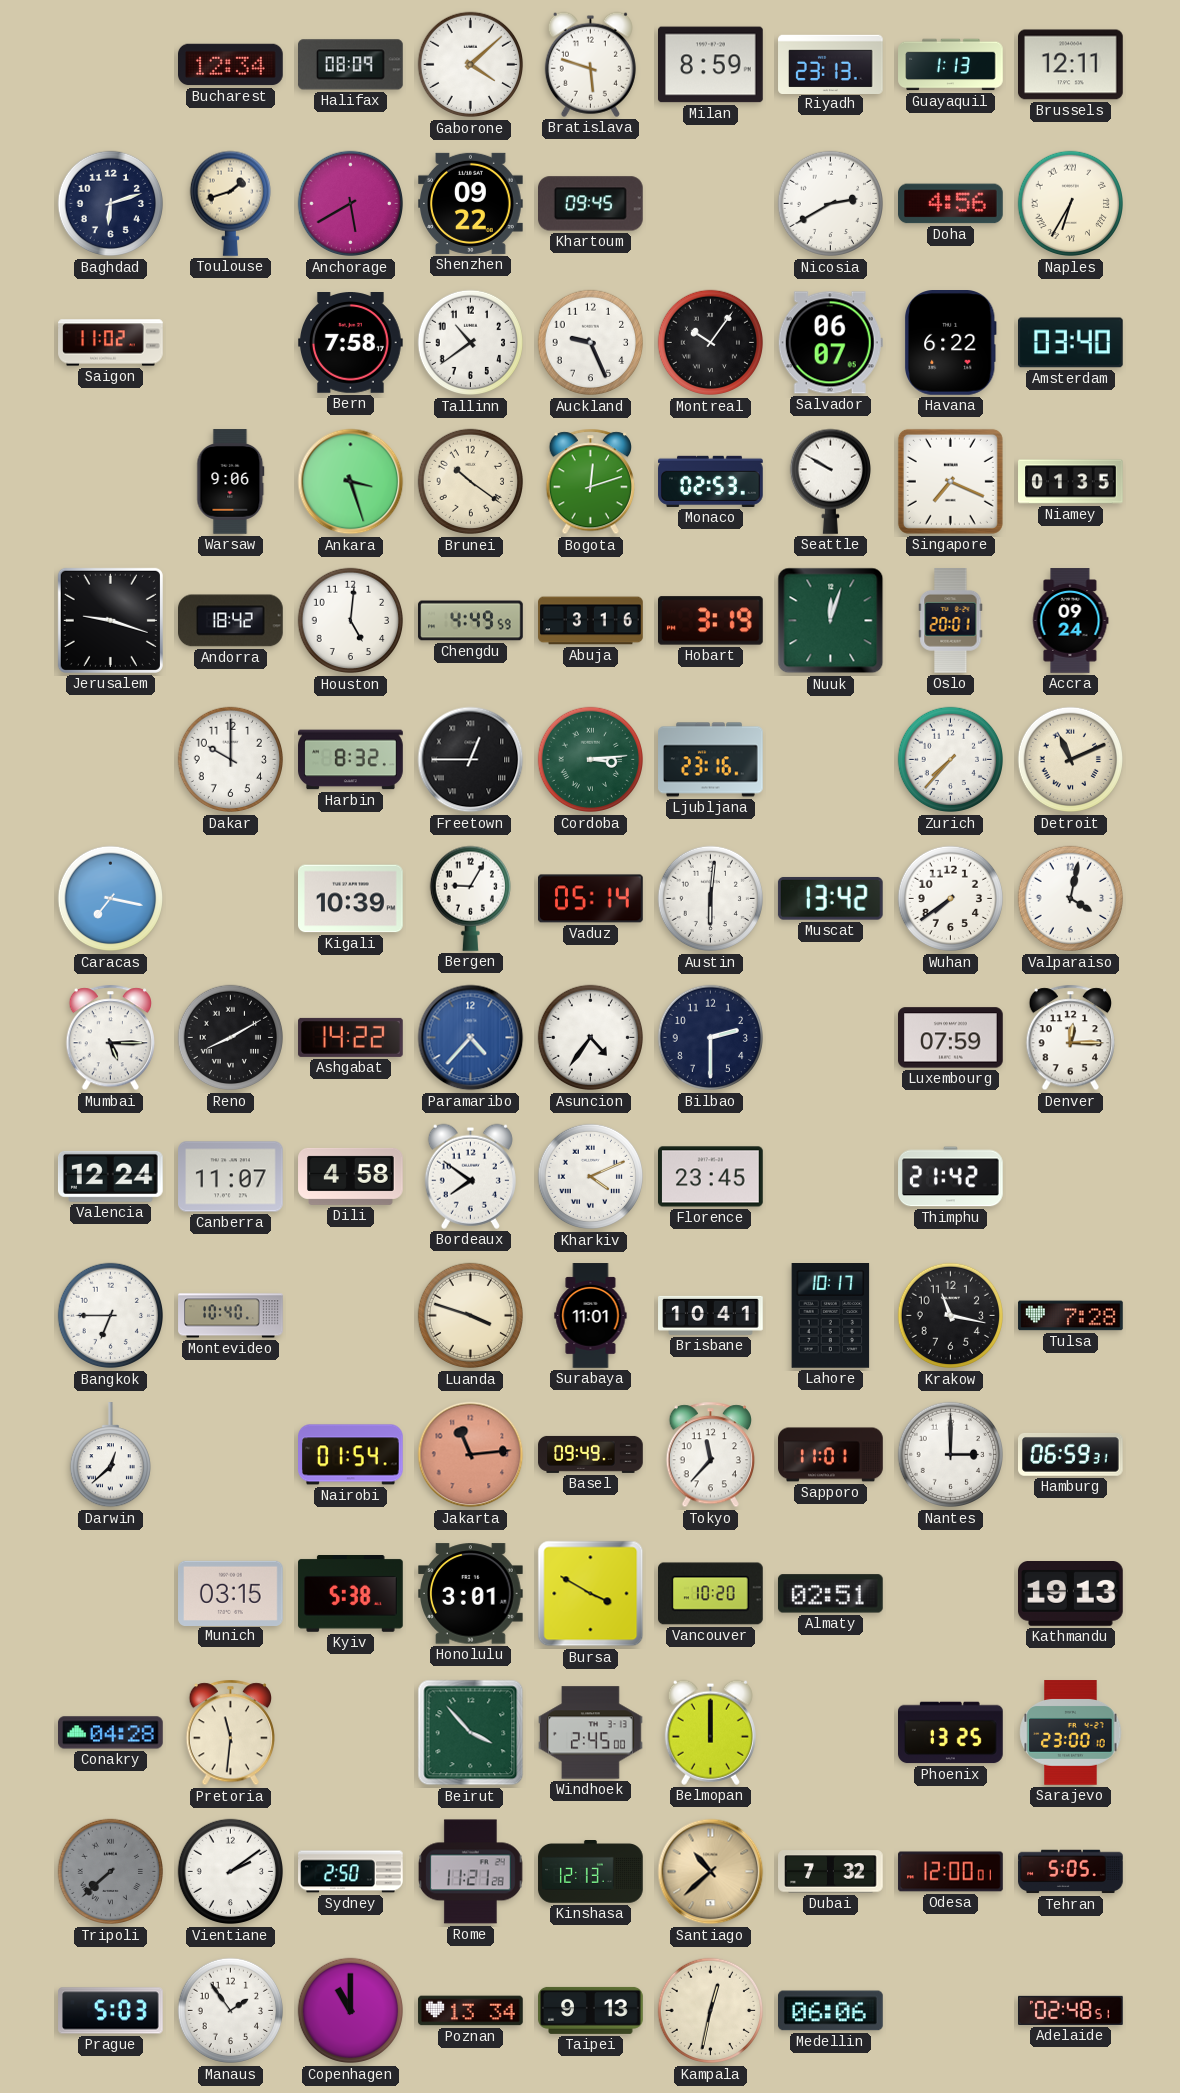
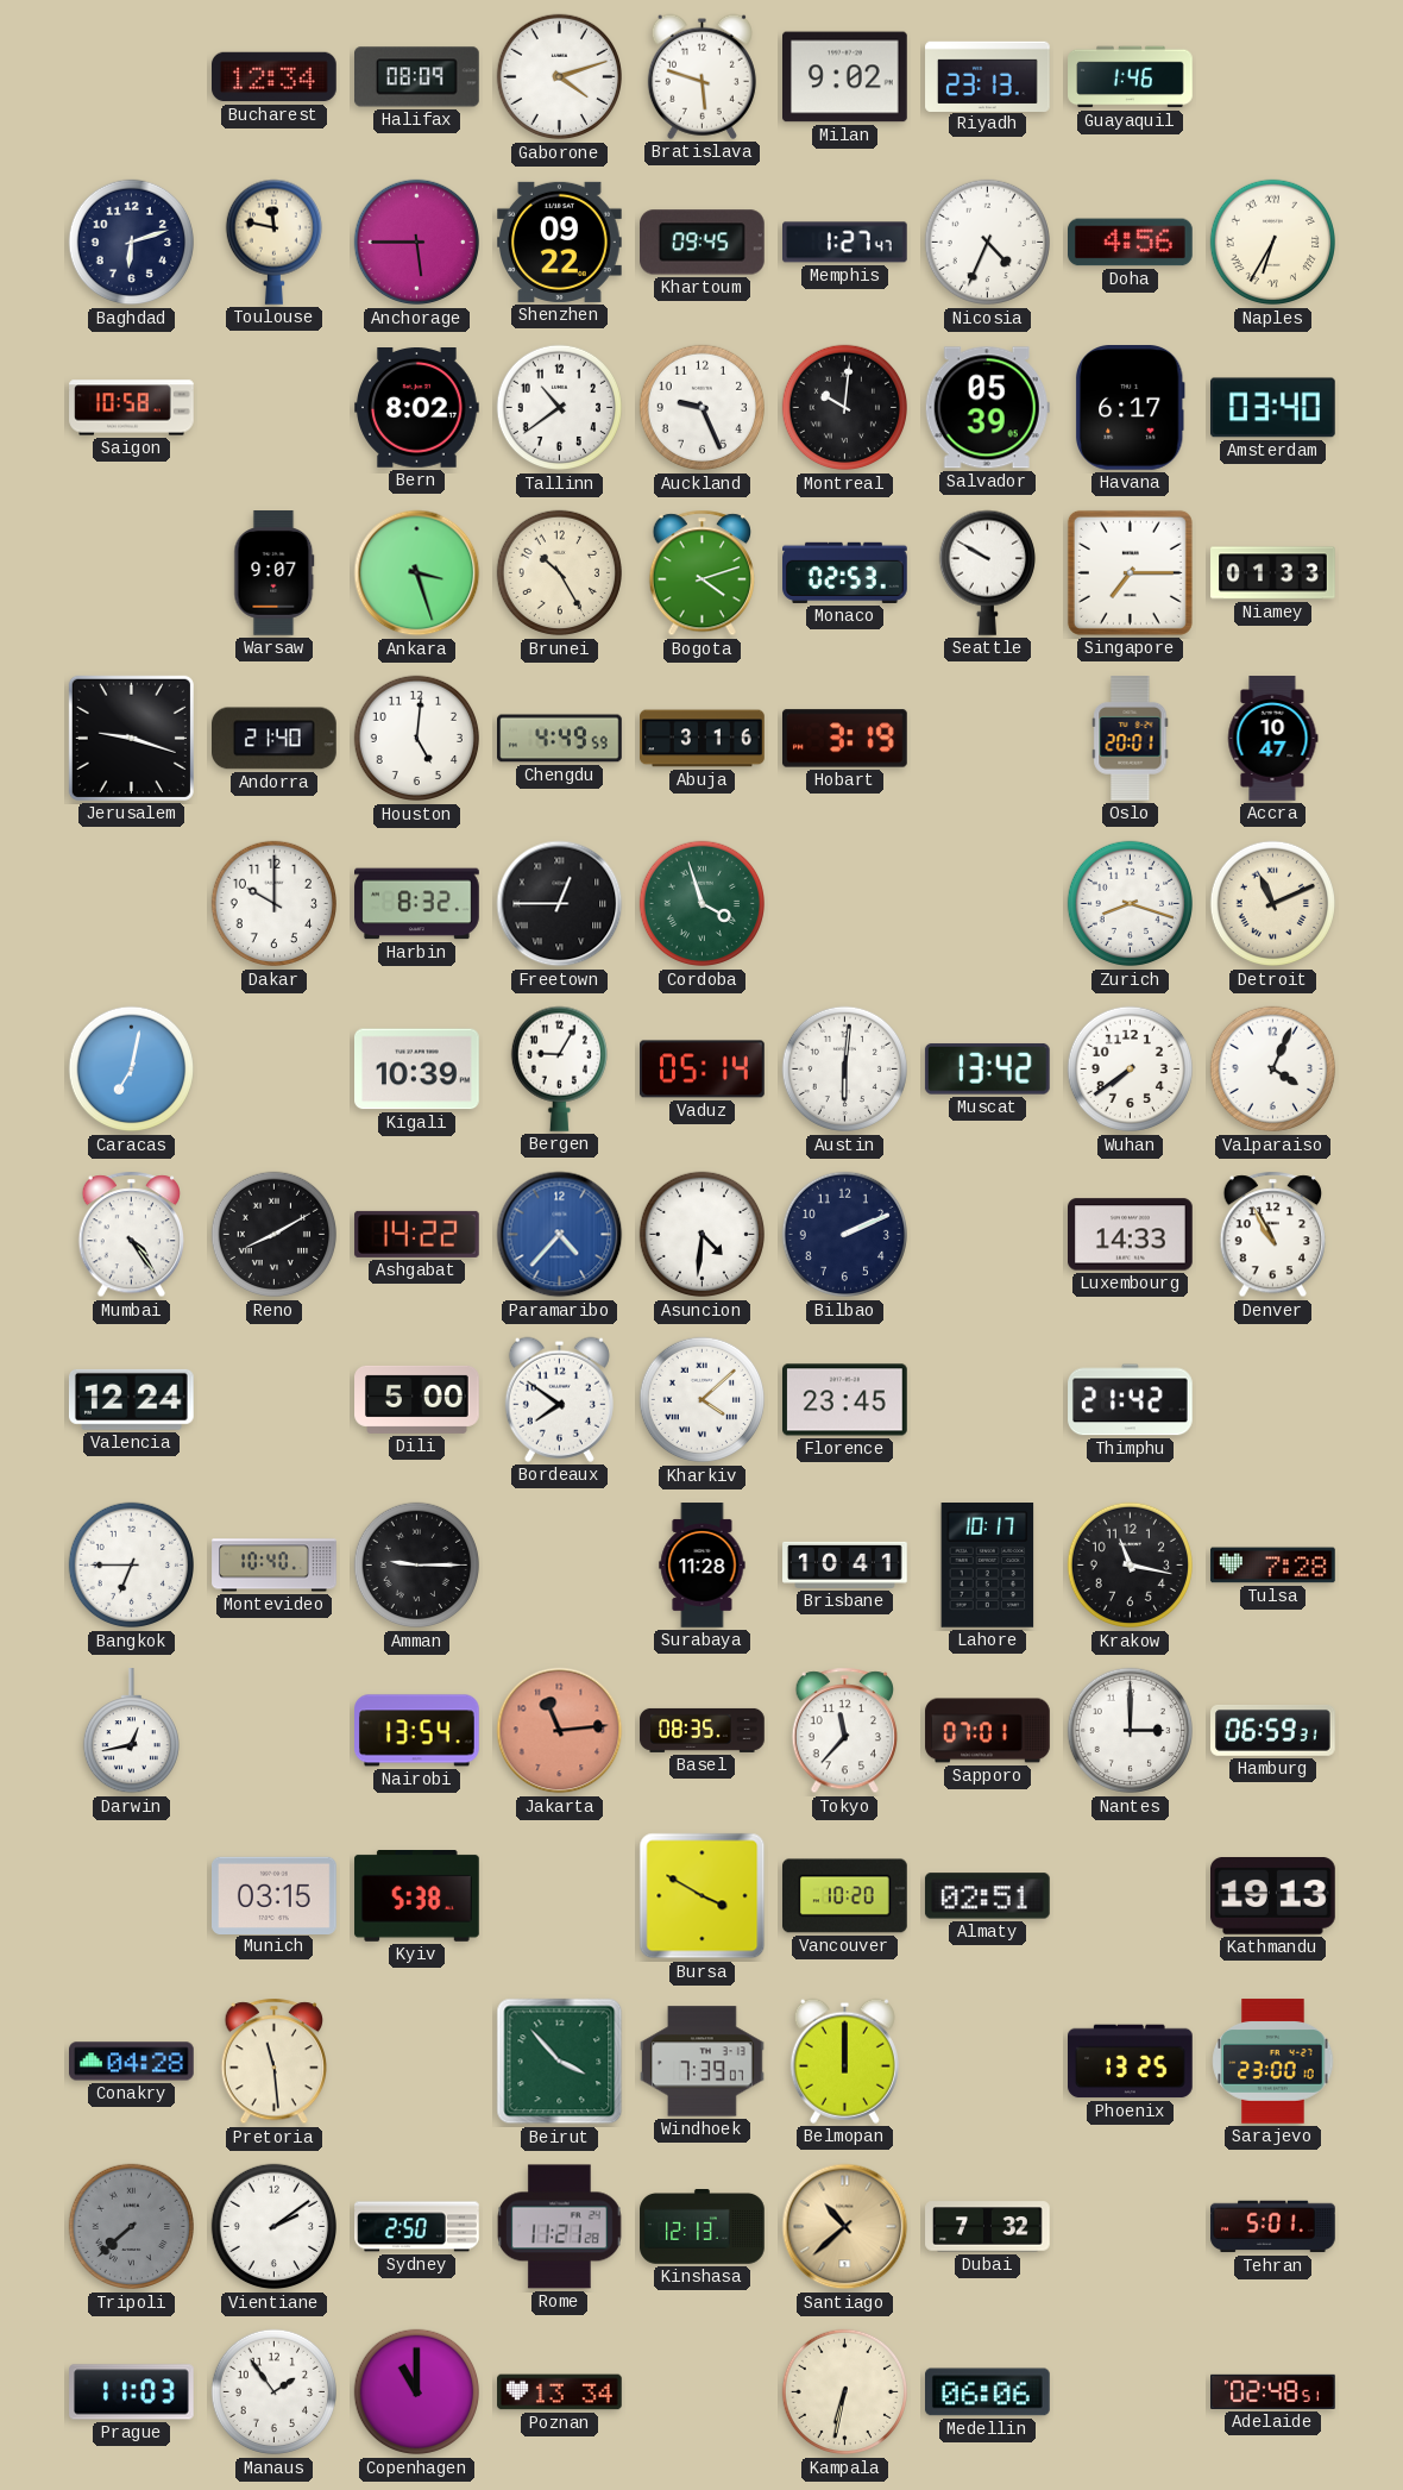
Gaborone: 4:08 -> 4:12 (560, 77)
Milan: 8:59 -> 9:02 (845, 77)
Guayaquil: 1:13 -> 1:46 (1131, 77)
Brussels: 12:11 -> none (1071, 65)
Toulouse: 1:42 -> 11:47 (273, 242)
Anchorage: 5:40 -> 5:45 (417, 243)
Memphis: none -> 1:27 (845, 243)
Nicosia: 2:40 -> 4:34 (988, 243)
Saigon: 11:02 -> 10:58 (132, 408)
Bern: 7:58 -> 8:02 (417, 408)
Montreal: 10:06 -> 10:01 (845, 408)
Salvador: 06:07 -> 05:39 (987, 408)
Havana: 6:22 -> 6:17 (1130, 408)
Warsaw: 9:06 -> 9:07 (275, 573)
Brunei: 10:21 -> 10:25 (560, 573)
Bogota: 12:12 -> 4:12 (701, 573)
Singapore: 7:19 -> 7:15 (1130, 572)
Niamey: 01:35 -> 01:33 (1273, 573)
Andorra: 18:42 -> 21:40 (275, 739)
Nuuk: 12:03 -> none (831, 621)
Accra: 09:24 -> 10:47 (1272, 739)
Cordoba: 3:14 -> 3:57 (703, 904)
Ljubljana: 23:16 -> none (711, 760)
Zurich: 7:37 -> 8:18 (1131, 904)
Caracas: 7:17 -> 7:02 (132, 1070)
Valparaiso: 4:02 -> 4:04 (1273, 1070)
Mumbai: 5:15 -> 4:24 (131, 1235)
Asuncion: 4:36 -> 4:31 (703, 1235)
Bilbao: 2:30 -> 2:11 (845, 1235)
Luxembourg: 07:59 -> 14:33 (1131, 1235)
Denver: 12:15 -> 10:55 (1272, 1235)
Canberra: 11:07 -> none (231, 1177)
Dili: 4:58 -> 5:00 (417, 1399)
Kharkiv: 4:11 -> 4:08 (703, 1400)
Amman: none -> 9:15 (417, 1566)
Luanda: 3:48 -> none (471, 1316)
Surabaya: 11:01 -> 11:28 (703, 1566)
Darwin: 12:38 -> 12:43 (131, 1731)
Nairobi: 01:54 -> 13:54 (417, 1731)
Basel: 09:49 -> 08:35 (703, 1730)
Sapporo: 11:01 -> 07:01 (988, 1731)
Honolulu: 3:01 -> none (471, 1594)
Pretoria: 11:31 -> 11:29 (273, 2062)
Windhoek: 2:45 -> 7:39 (703, 2062)
Odesa: 12:00 -> none (951, 1872)
Tehran: 5:05 -> 5:01 (1273, 2227)
Prague: 5:03 -> 11:03 (132, 2392)
Taipei: 9:13 -> none (591, 2010)
Kampala: 12:32 -> 6:32 (845, 2392)
